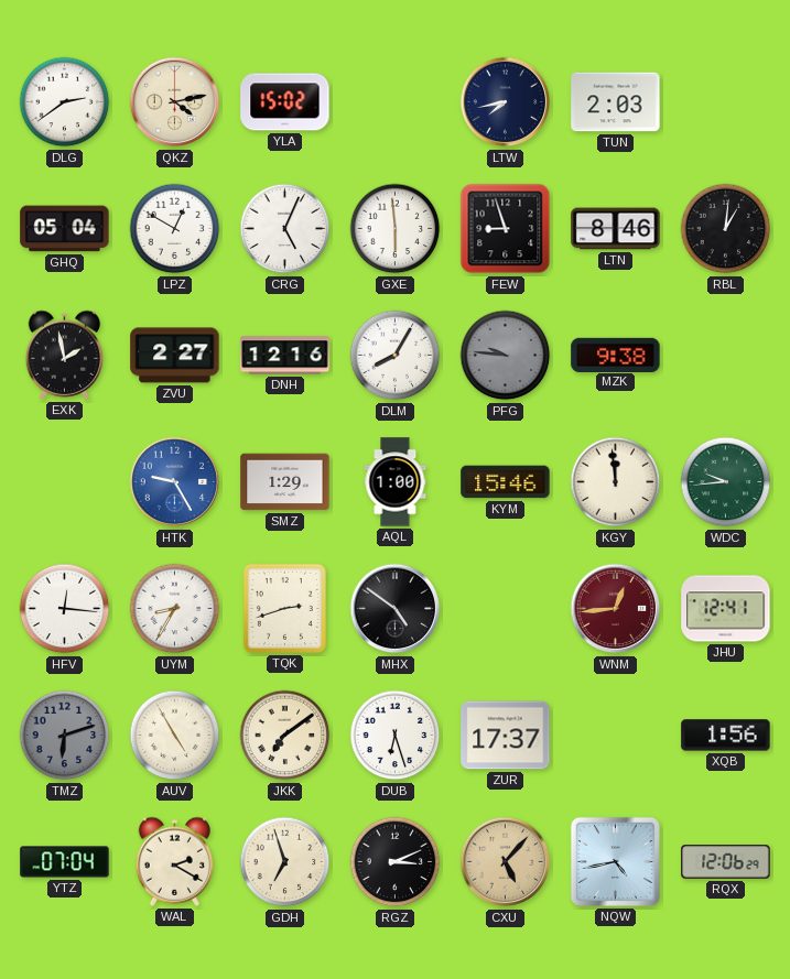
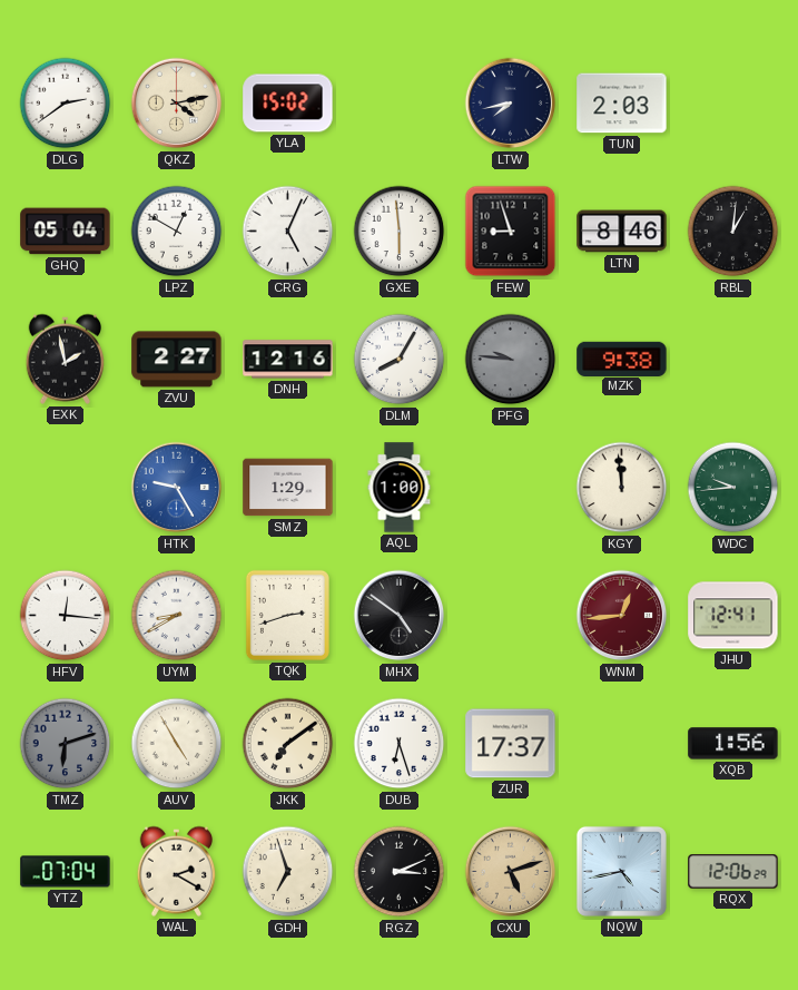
KYM: 15:46 -> none (506, 482)
UYM: 8:35 -> 8:40 (177, 616)
CXU: 5:07 -> 5:12 (511, 872)
